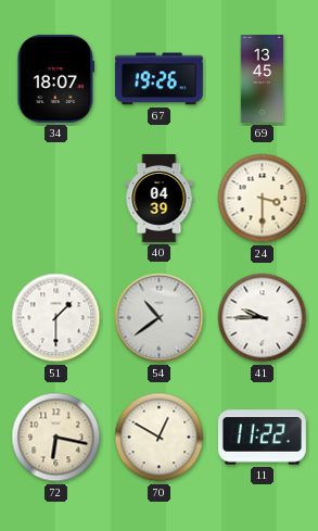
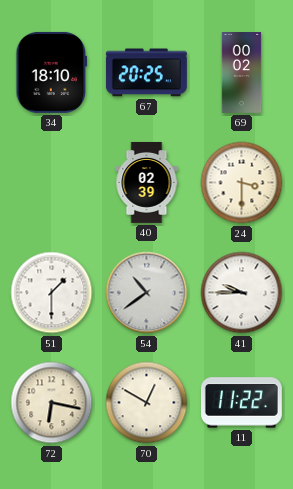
34: 18:07 -> 18:10 (52, 72)
67: 19:26 -> 20:25 (146, 73)
69: 13:45 -> 00:02 (242, 73)
40: 04:39 -> 02:39 (147, 182)
